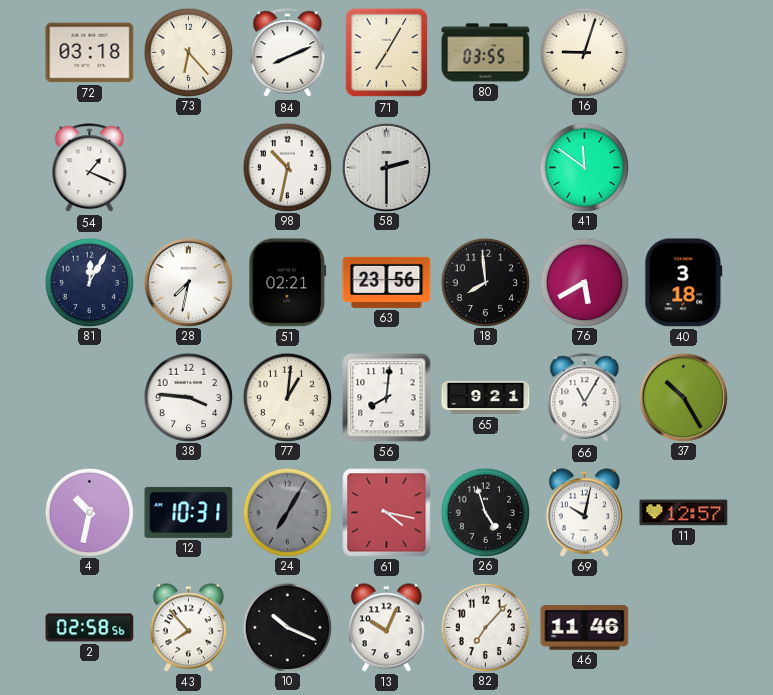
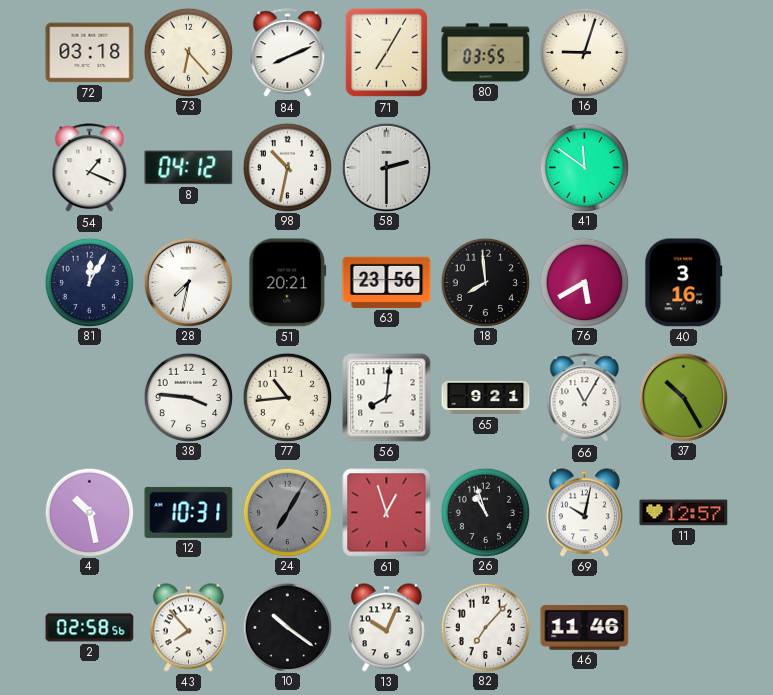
8: none -> 04:12 (189, 168)
51: 02:21 -> 20:21 (288, 283)
40: 3:18 -> 3:16 (684, 283)
77: 1:01 -> 10:44 (287, 397)
4: 10:32 -> 10:28 (89, 512)
61: 4:17 -> 12:57 (387, 513)
26: 4:57 -> 10:57 (485, 512)
10: 10:19 -> 10:21 (287, 627)
